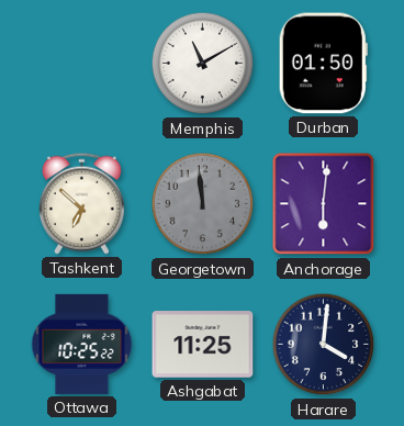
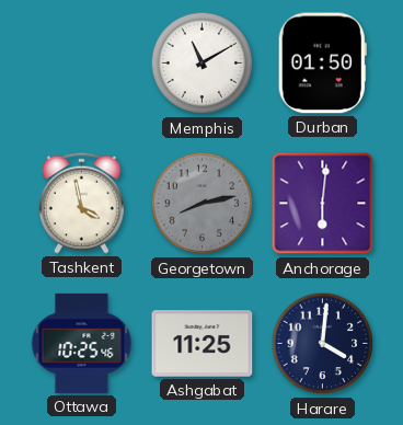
Tashkent: 6:52 -> 3:58 (81, 203)
Georgetown: 11:59 -> 8:13 (203, 204)
Ottawa: 10:25:22 -> 10:25:46 (82, 343)
